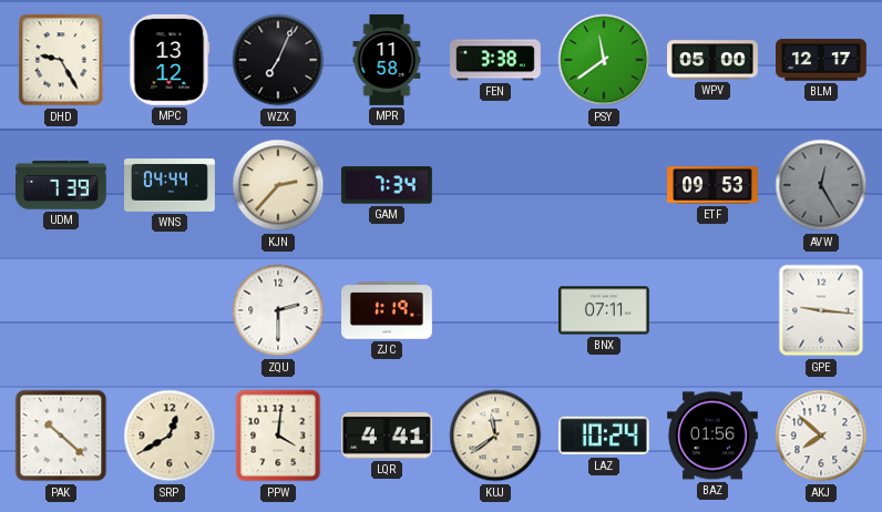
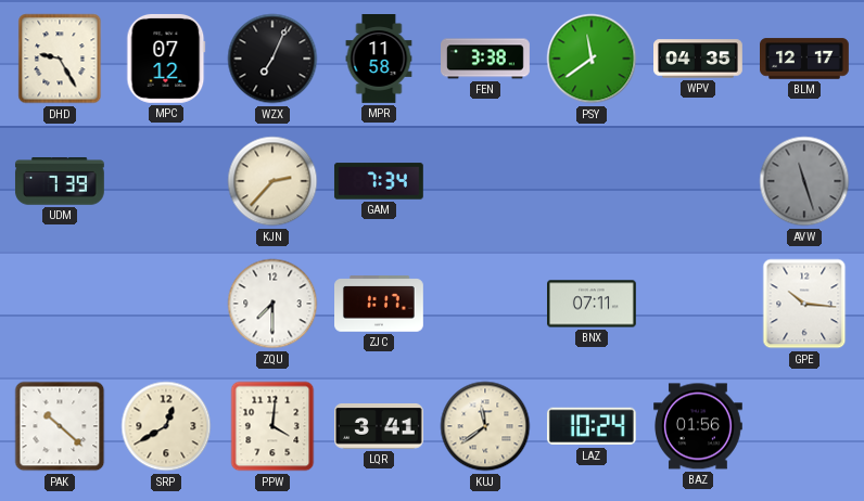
MPC: 13:12 -> 07:12 (166, 59)
WPV: 05:00 -> 04:35 (699, 59)
WNS: 04:44 -> none (171, 186)
ETF: 09:53 -> none (714, 185)
AVW: 12:25 -> 11:27 (804, 181)
ZQU: 2:30 -> 7:30 (272, 304)
ZJC: 1:19 -> 1:17 (380, 304)
GPE: 9:16 -> 10:16 (804, 304)
LQR: 4:41 -> 3:41 (380, 427)
AKJ: 7:52 -> none (821, 436)
